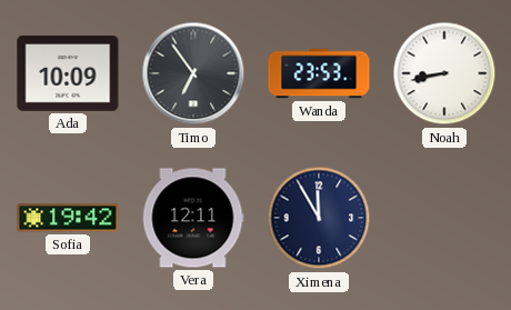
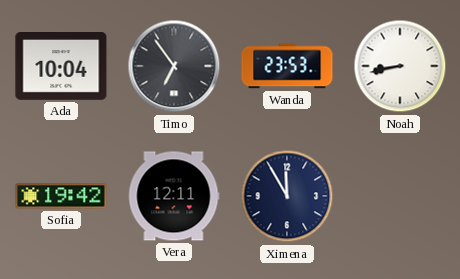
Ada: 10:09 -> 10:04 (61, 67)
